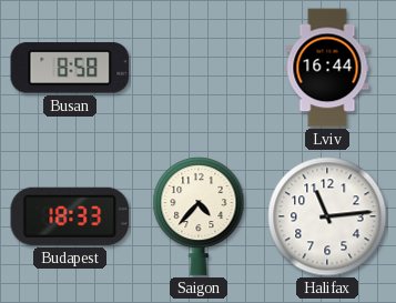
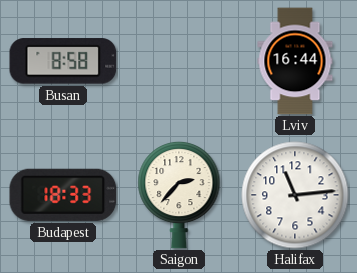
Saigon: 4:37 -> 2:37 (179, 195)
